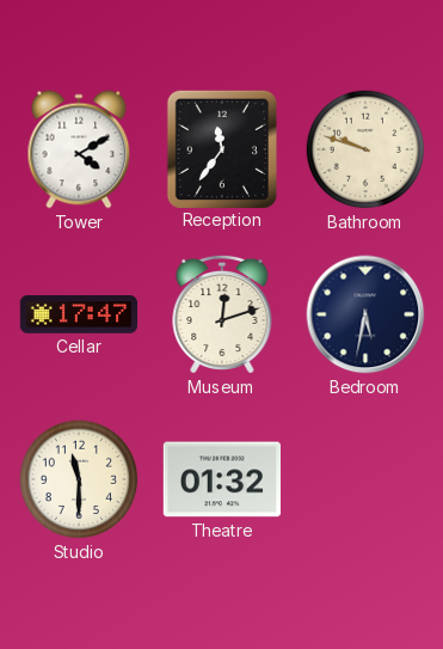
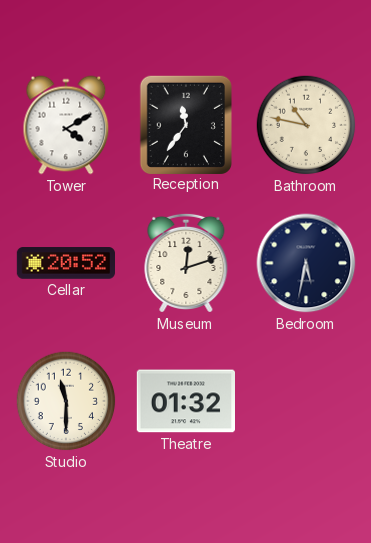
Bathroom: 9:48 -> 10:47 (306, 125)
Cellar: 17:47 -> 20:52 (65, 263)
